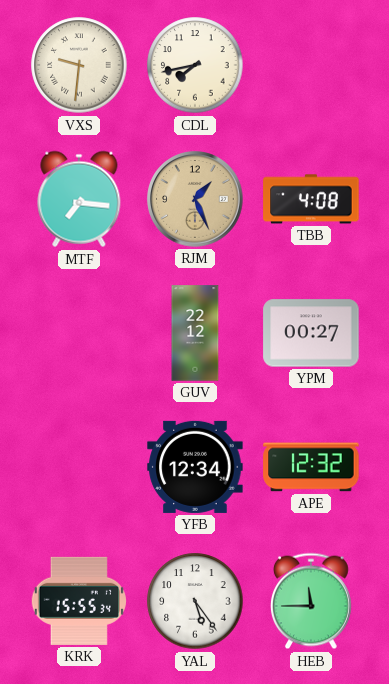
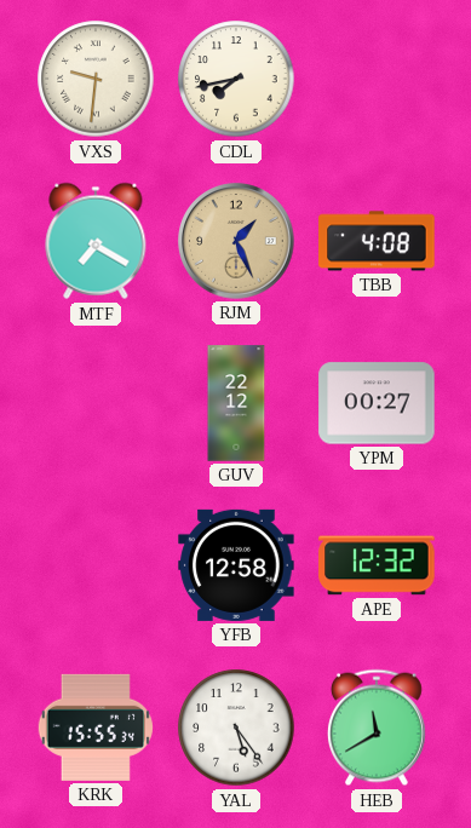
MTF: 7:16 -> 7:20 (96, 241)
YFB: 12:34 -> 12:58 (236, 565)
HEB: 11:45 -> 11:40 (377, 728)
